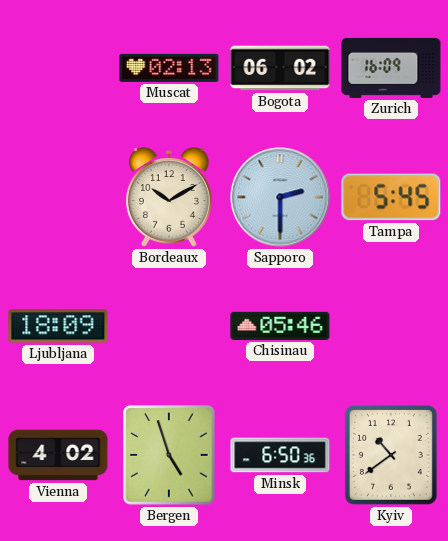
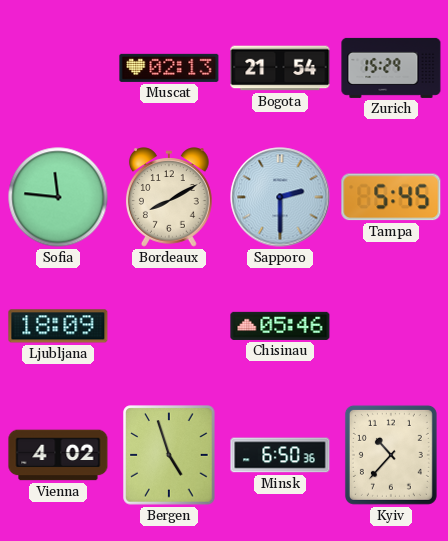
Bogota: 06:02 -> 21:54 (280, 68)
Zurich: 16:09 -> 15:29 (391, 68)
Sofia: none -> 11:46 (58, 197)
Bordeaux: 10:10 -> 8:10 (169, 197)
Kyiv: 10:39 -> 10:37 (391, 455)
